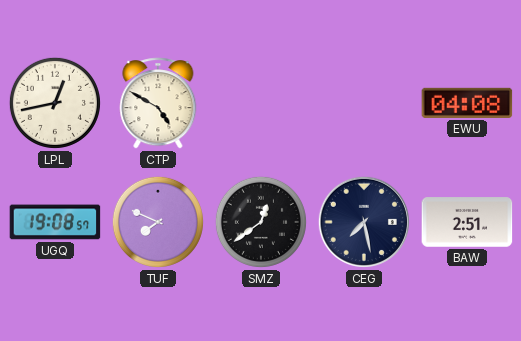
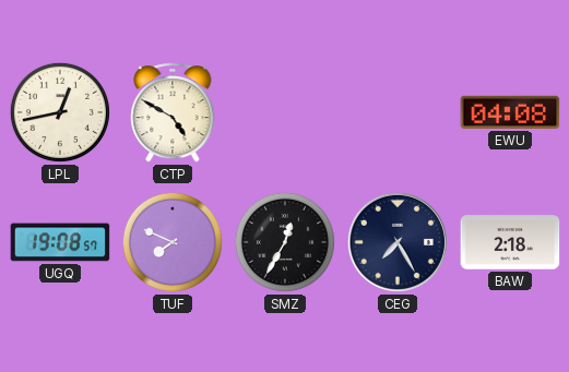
SMZ: 12:39 -> 12:35 (285, 242)
CEG: 7:28 -> 7:25 (398, 242)
BAW: 2:51 -> 2:18 (510, 242)
